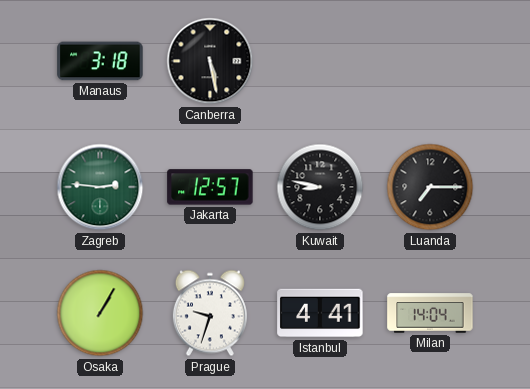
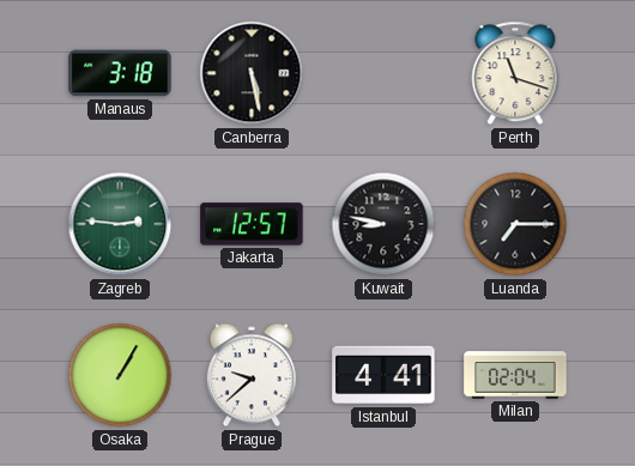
Perth: none -> 11:18 (515, 73)
Prague: 9:33 -> 9:38 (252, 375)
Milan: 14:04 -> 02:04 (515, 375)
